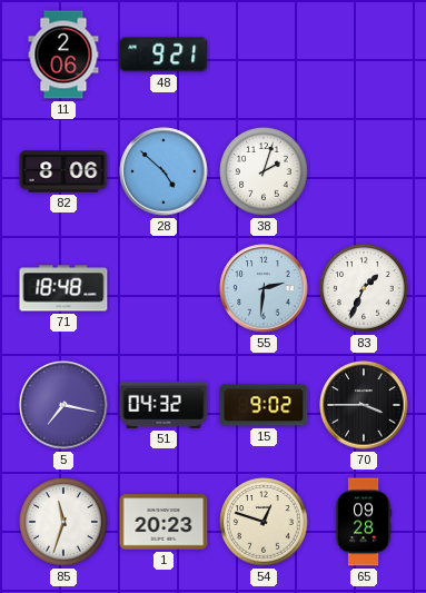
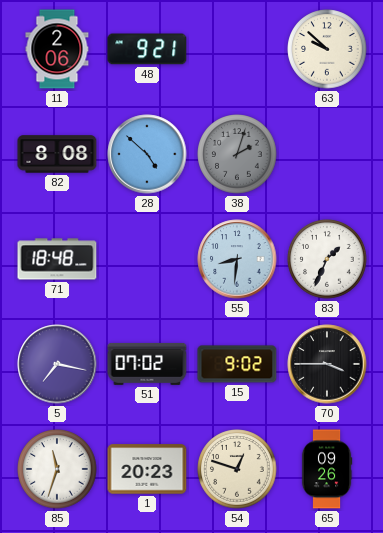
63: none -> 9:52 (327, 49)
82: 8:06 -> 8:08 (57, 154)
38 dial: white -> grey (237, 154)
55: 2:31 -> 8:31 (237, 259)
51: 04:32 -> 07:02 (147, 364)
65: 09:28 -> 09:26 (327, 469)
